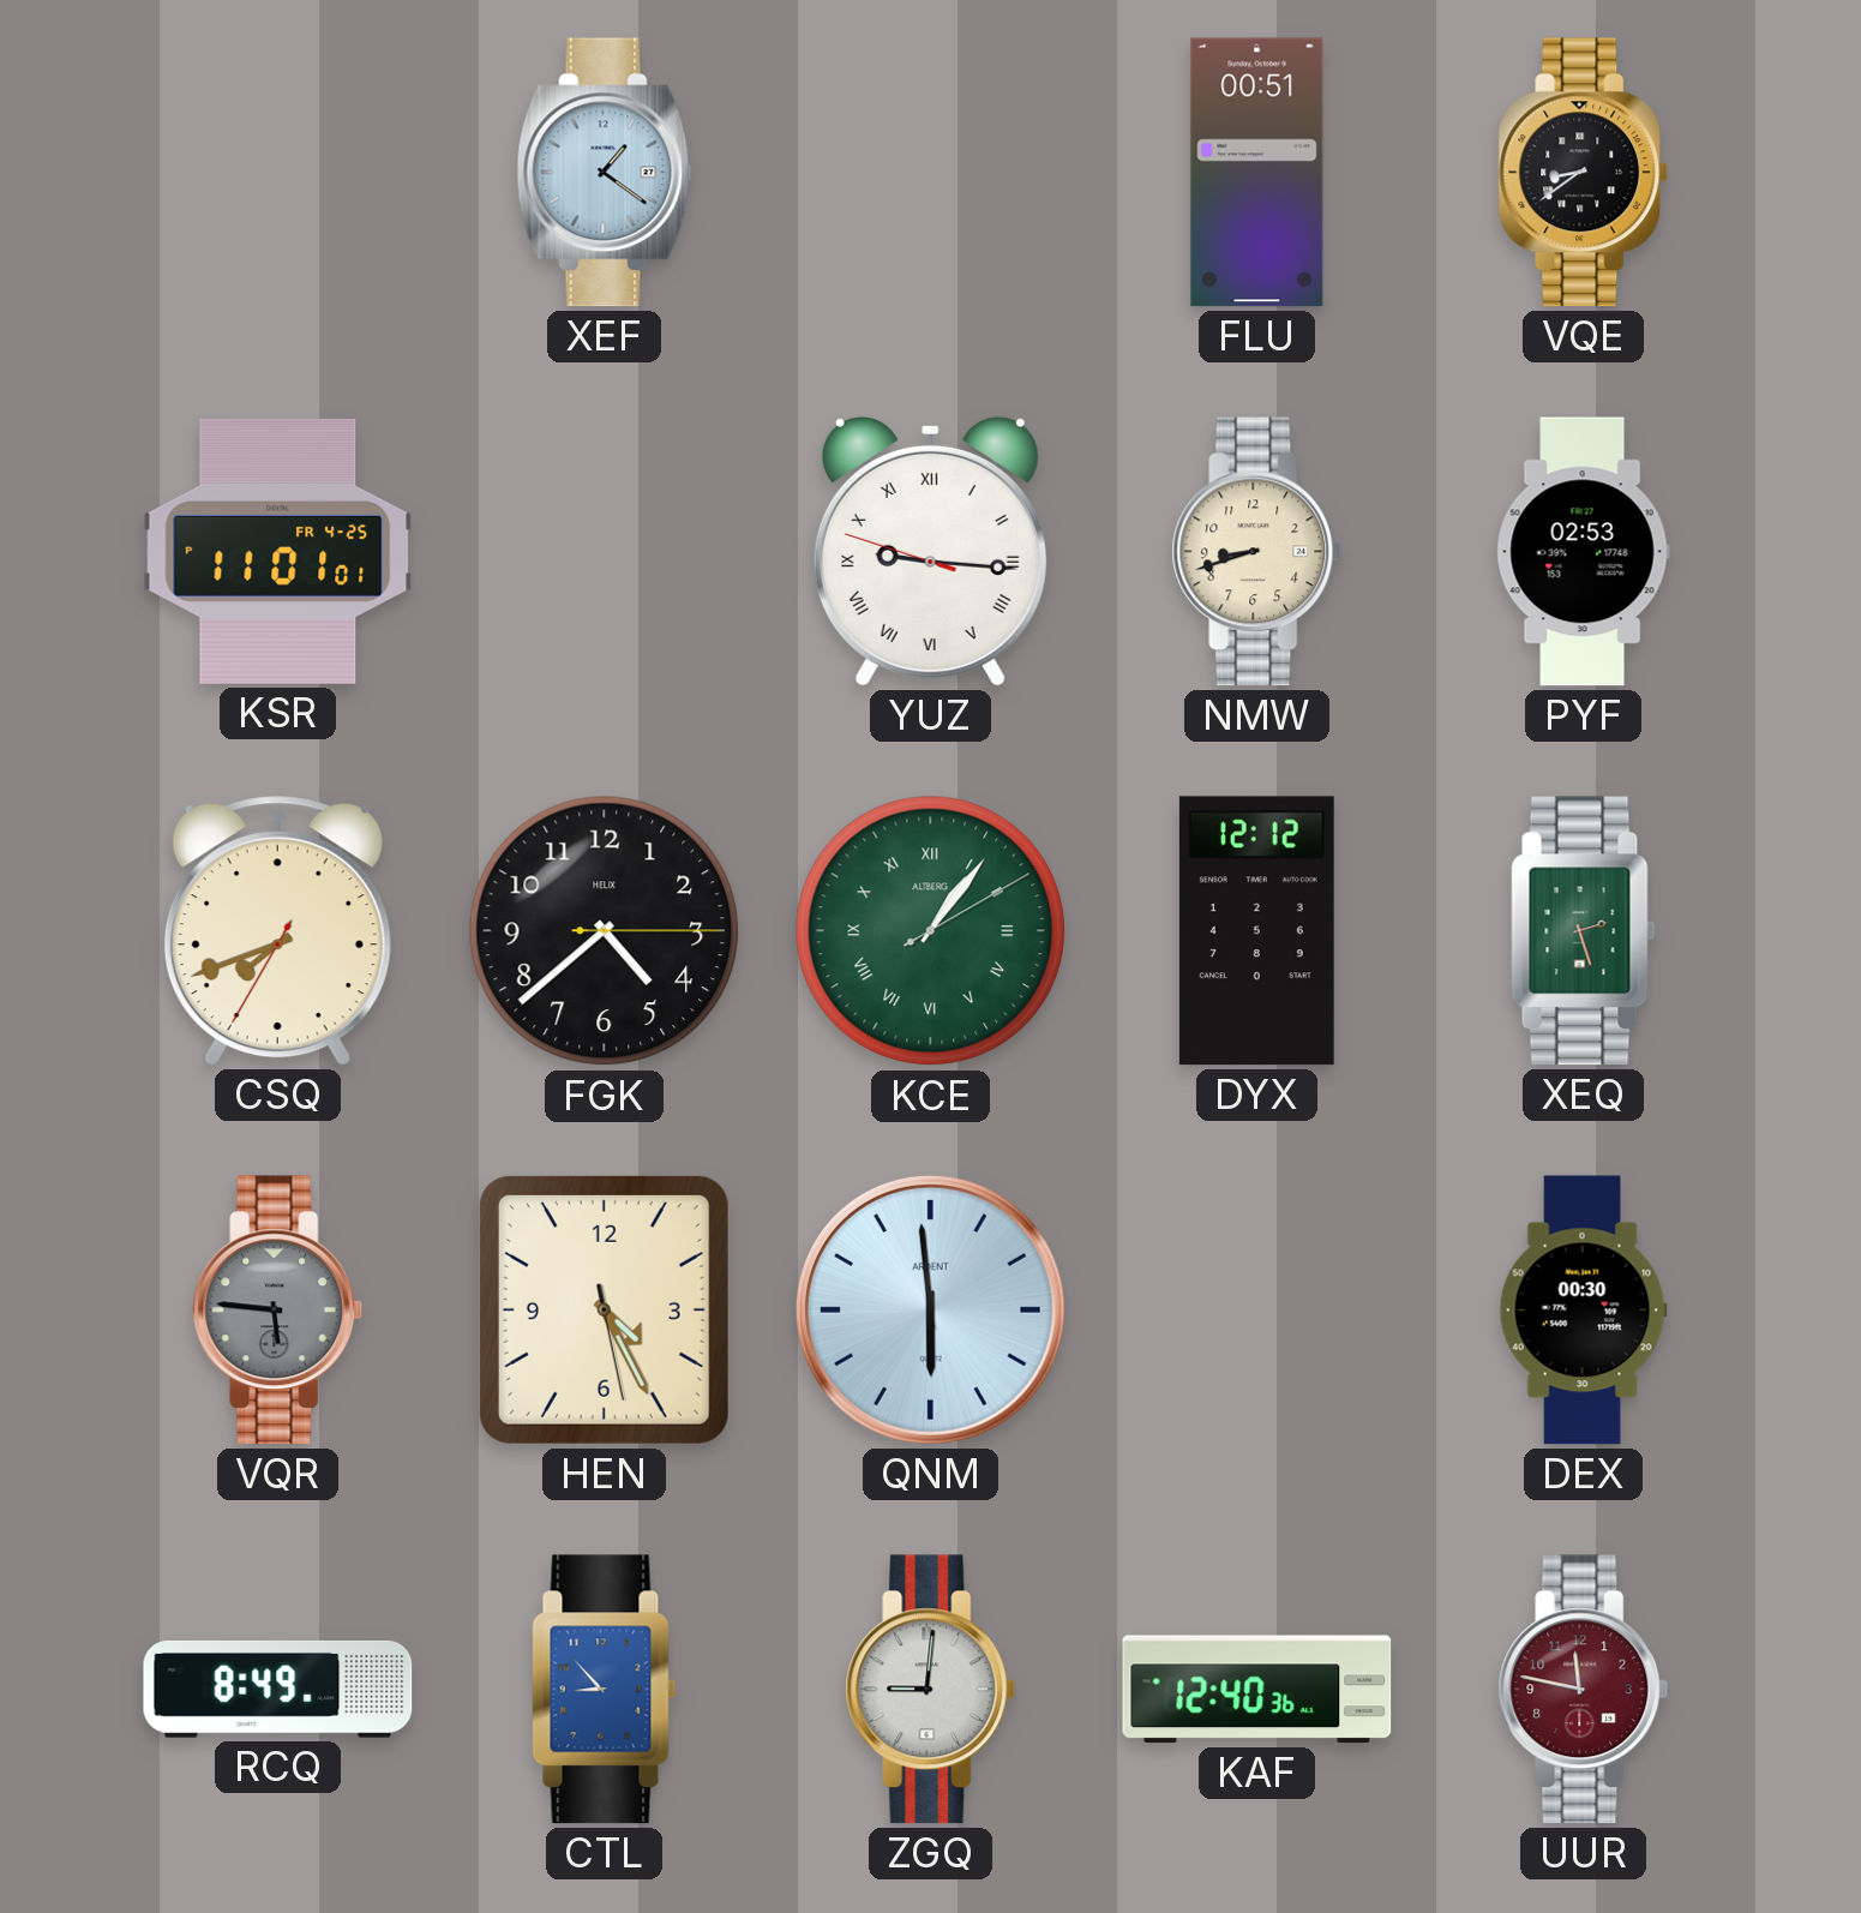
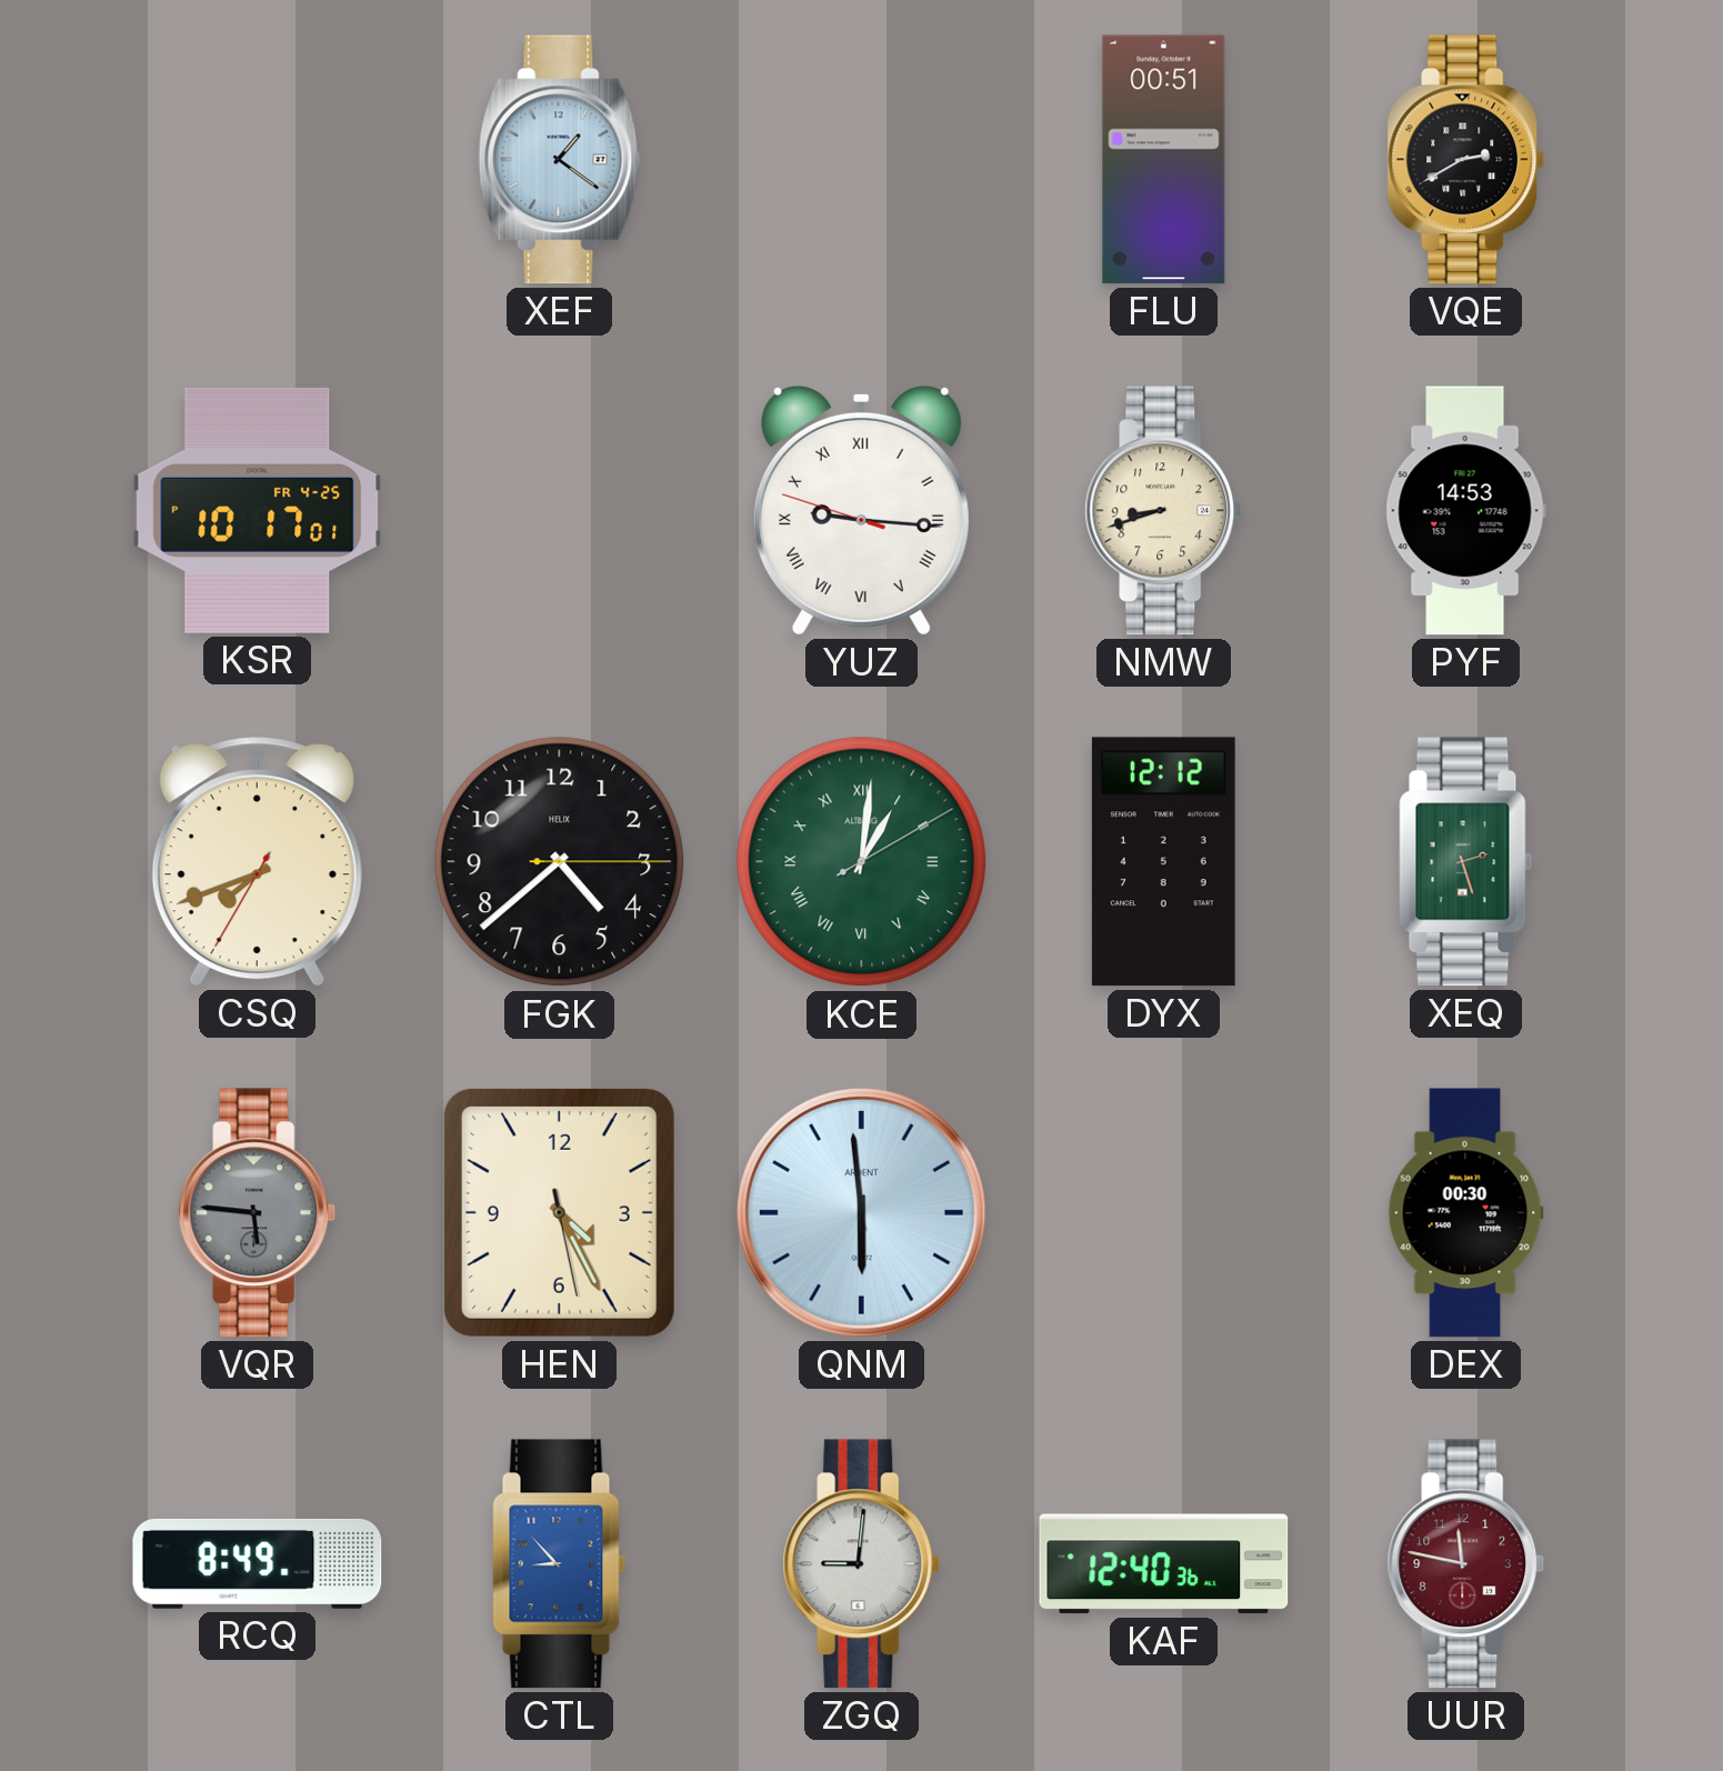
VQE: 8:39 -> 2:40 (1466, 160)
KSR: 11:01 -> 10:17 (258, 510)
PYF: 02:53 -> 14:53 (1465, 511)
KCE: 1:06 -> 1:01 (862, 862)
